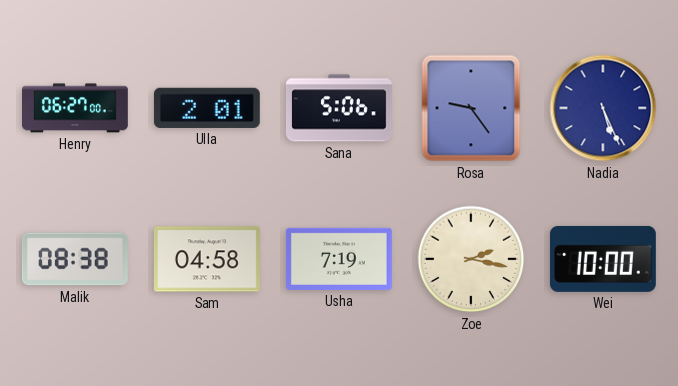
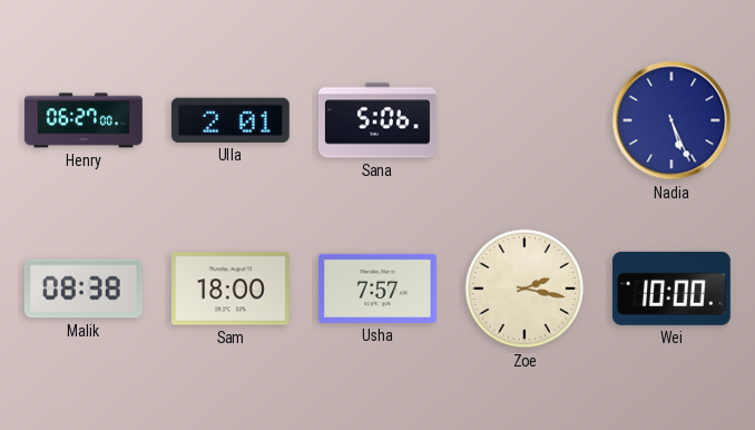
Rosa: 9:24 -> none (471, 108)
Sam: 04:58 -> 18:00 (231, 289)
Usha: 7:19 -> 7:57 (377, 289)
